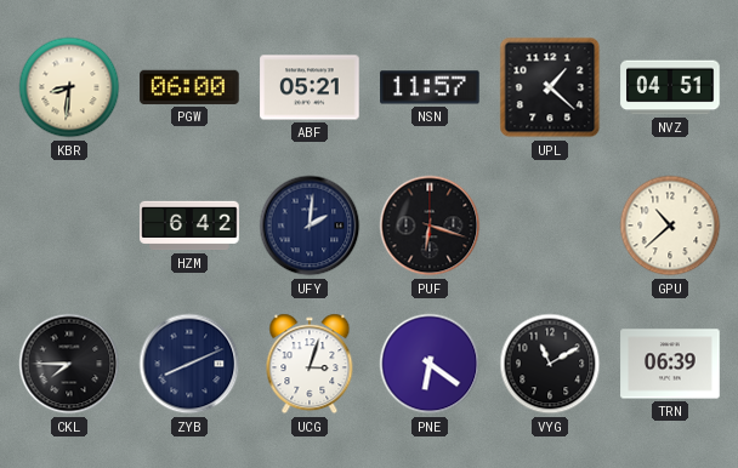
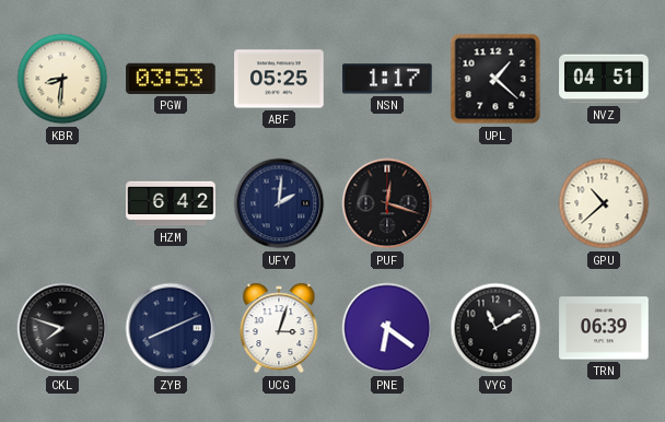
PGW: 06:00 -> 03:53 (171, 79)
ABF: 05:21 -> 05:25 (279, 79)
NSN: 11:57 -> 1:17 (387, 79)
PUF: 6:18 -> 12:18 (387, 203)
CKL: 7:45 -> 7:48 (62, 328)
